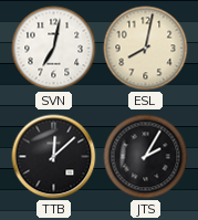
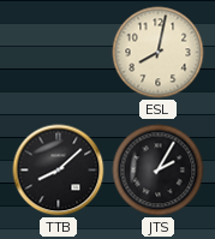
SVN: 7:02 -> none (54, 49)
TTB: 12:08 -> 8:08 (59, 171)
